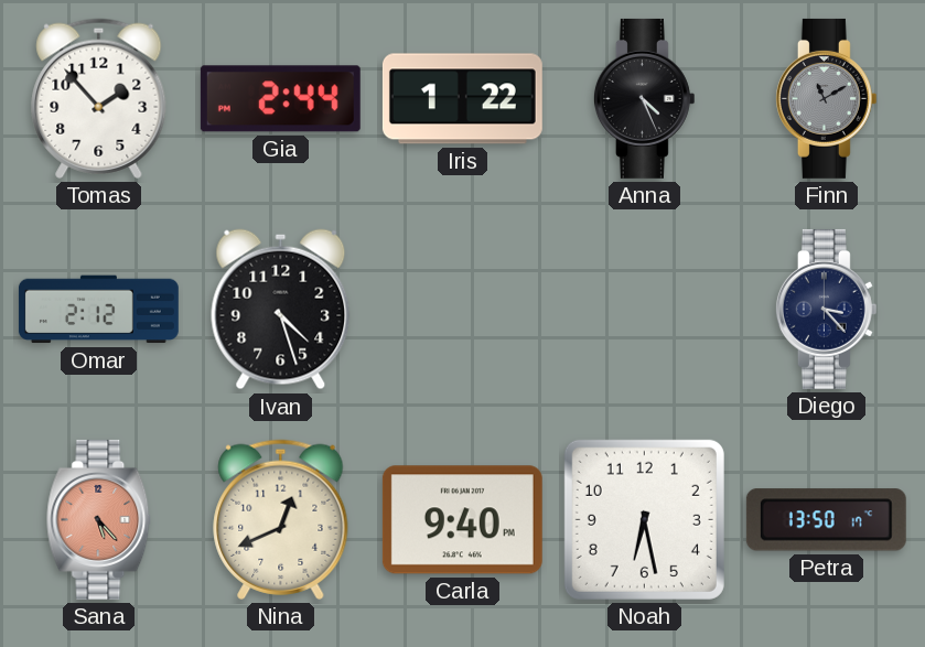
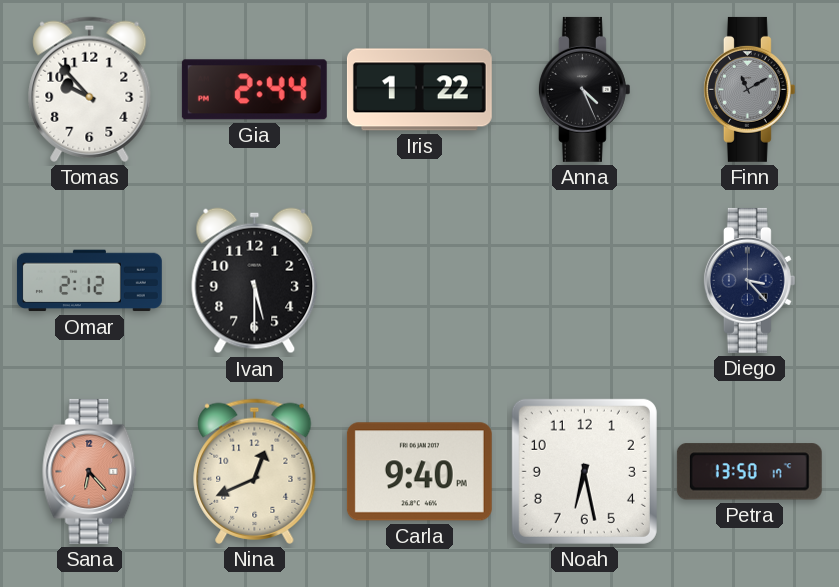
Tomas: 1:53 -> 9:53 (90, 89)
Ivan: 4:27 -> 5:30 (255, 281)
Sana: 5:23 -> 6:23 (90, 471)
